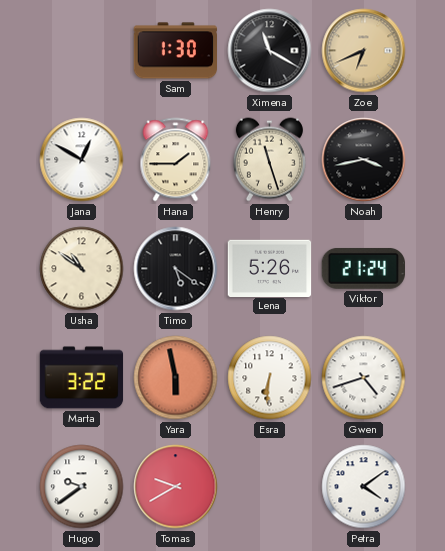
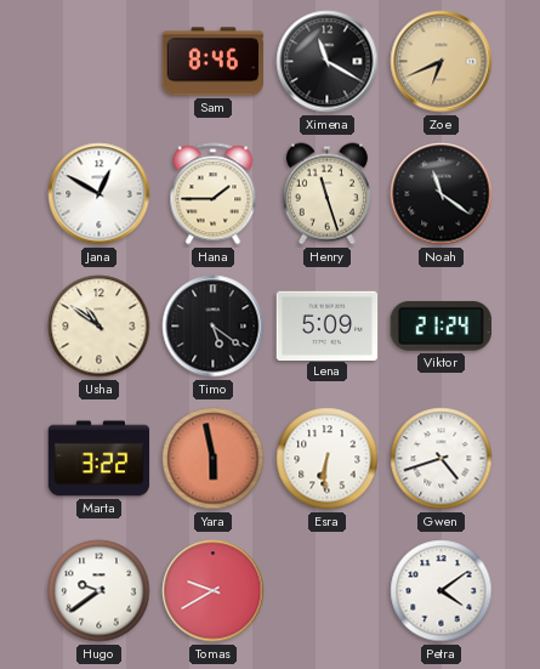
Sam: 1:30 -> 8:46 (212, 62)
Noah: 3:43 -> 11:21 (442, 194)
Lena: 5:26 -> 5:09 (328, 325)
